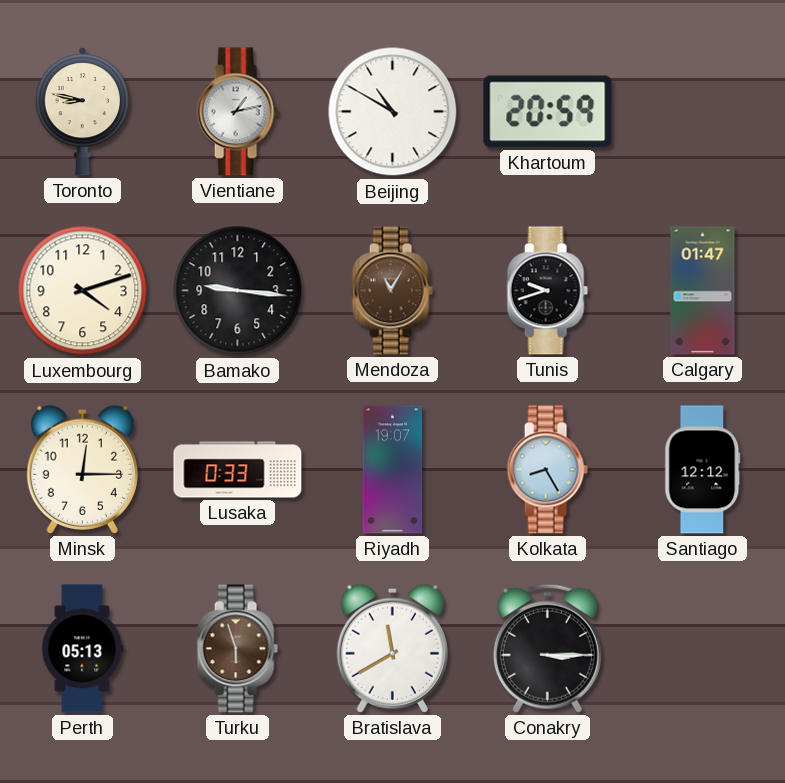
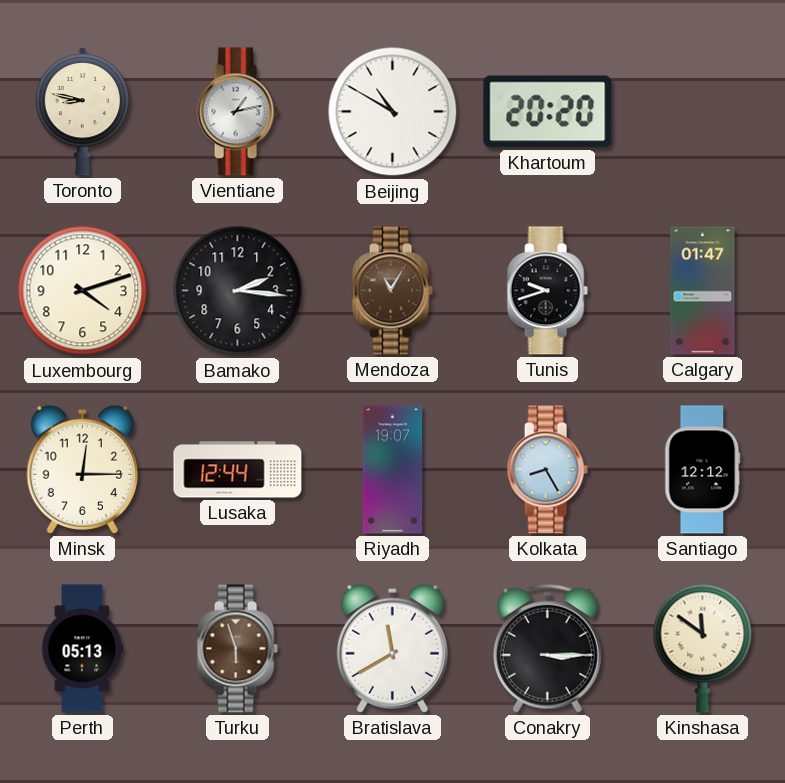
Khartoum: 20:59 -> 20:20 (548, 112)
Bamako: 9:16 -> 2:16 (238, 291)
Lusaka: 0:33 -> 12:44 (238, 470)
Kinshasa: none -> 11:51 (703, 648)
